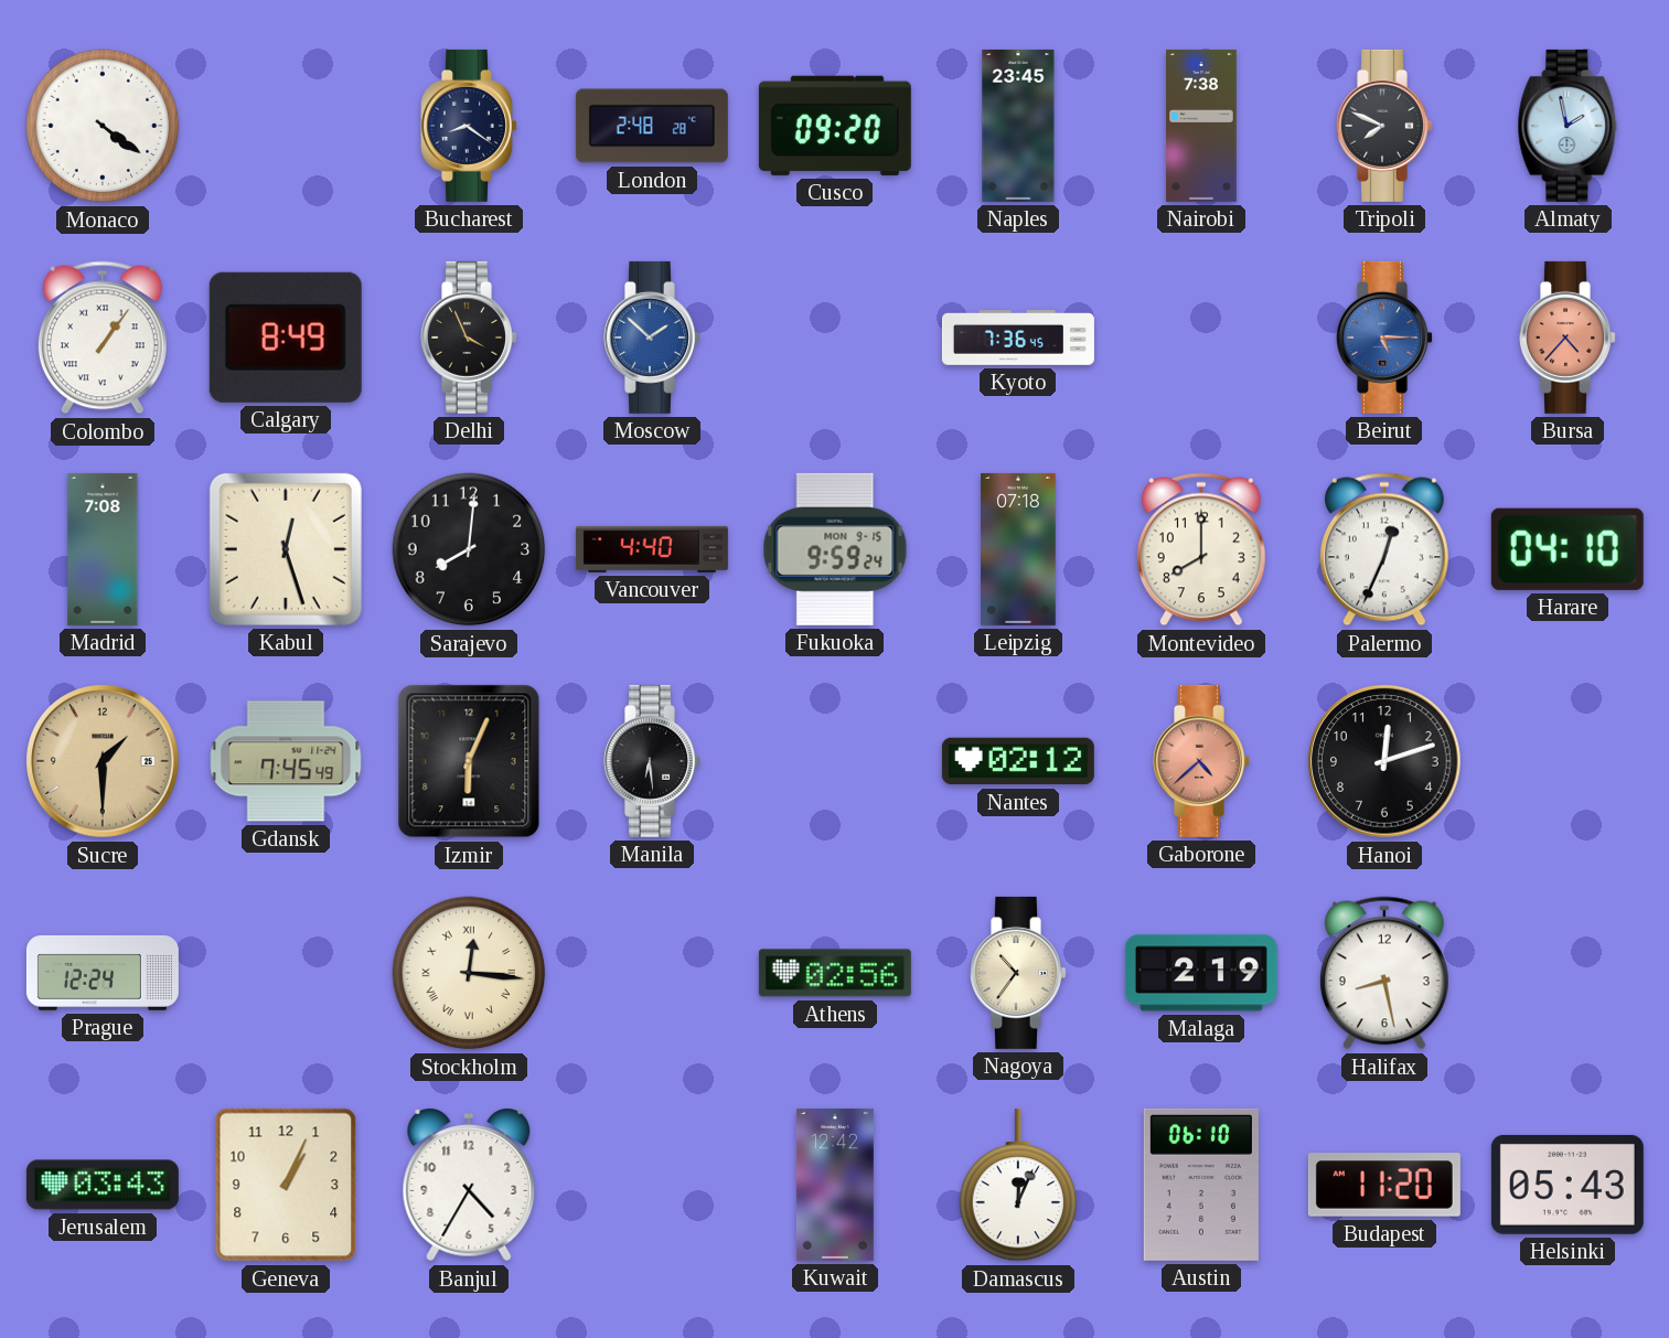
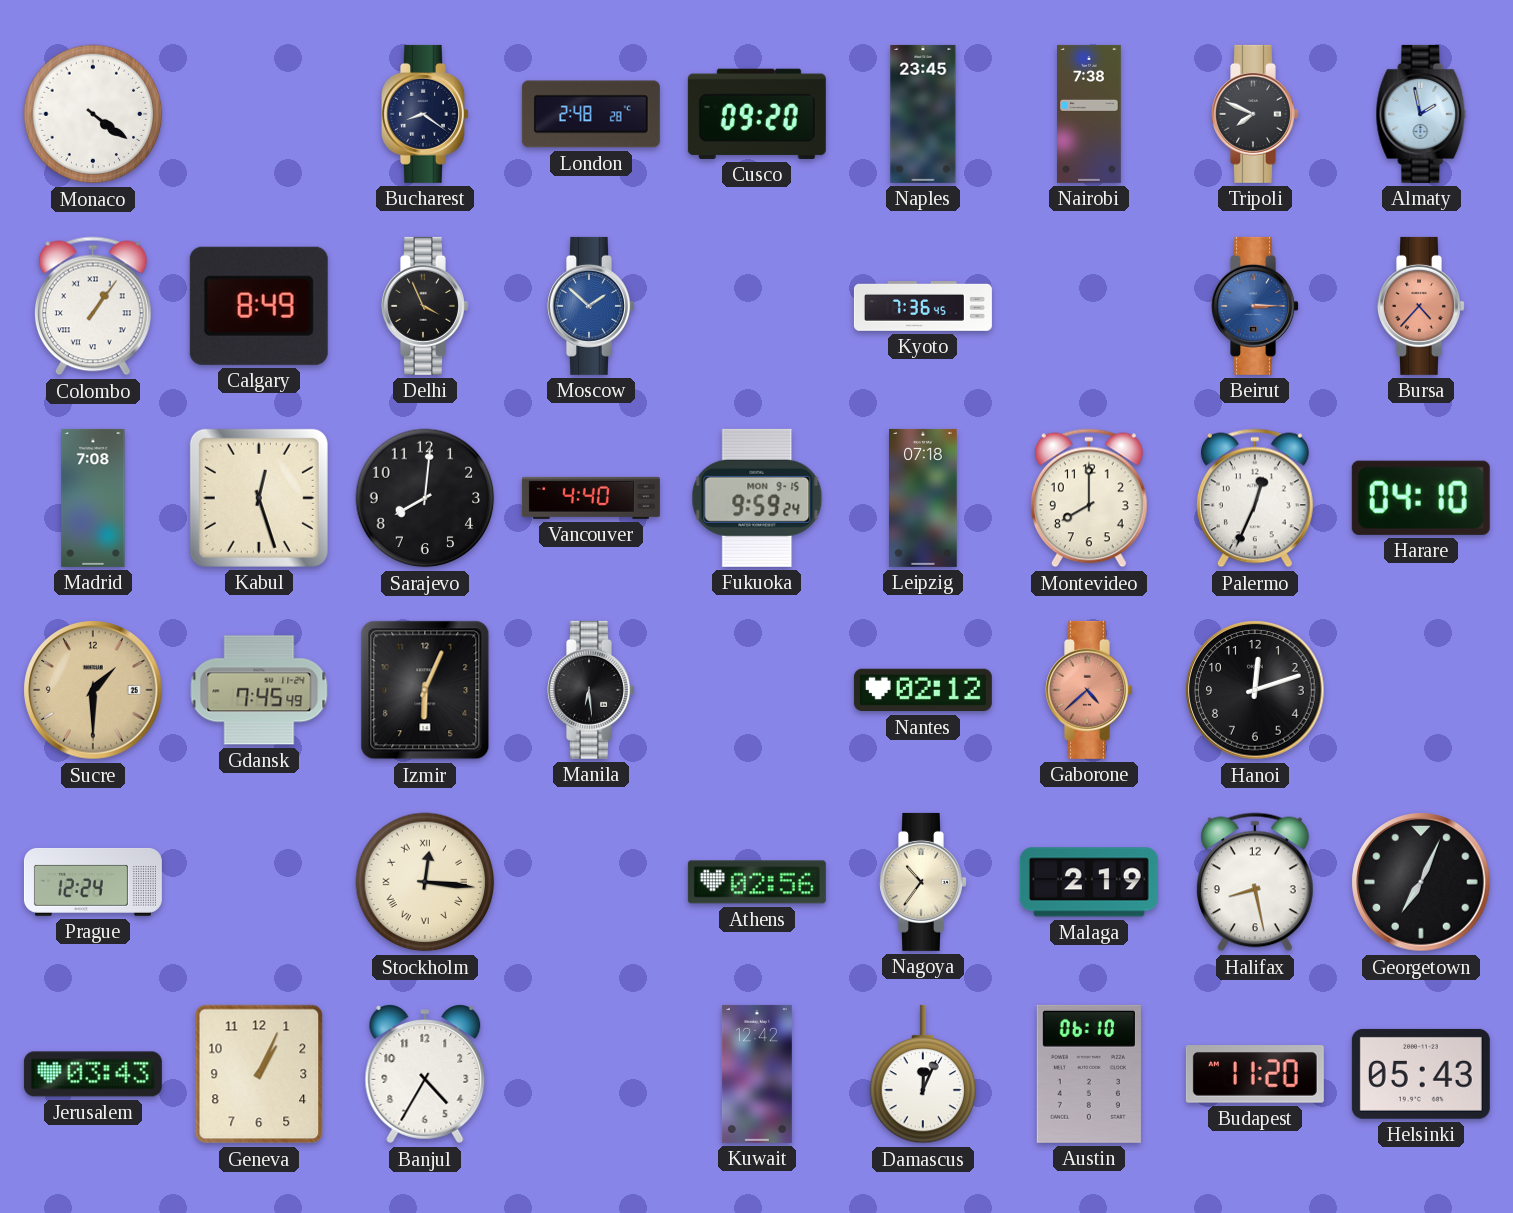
Beirut: 5:15 -> 3:15 (1256, 306)
Georgetown: none -> 7:04 (1421, 882)
